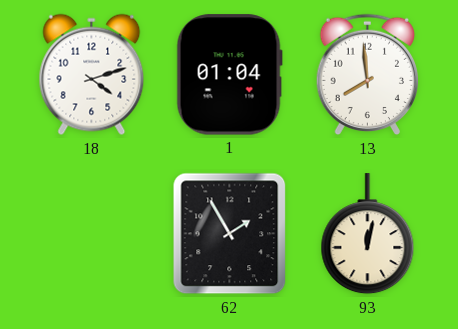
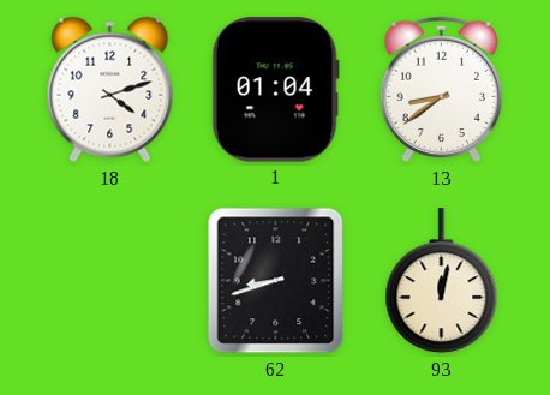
13: 7:59 -> 8:39 (441, 90)
62: 1:55 -> 8:42 (276, 281)
